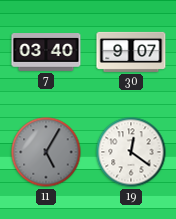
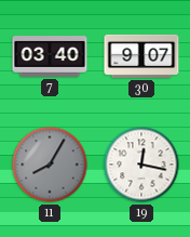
11: 5:05 -> 8:05 (50, 164)
19: 12:21 -> 12:17 (141, 164)
